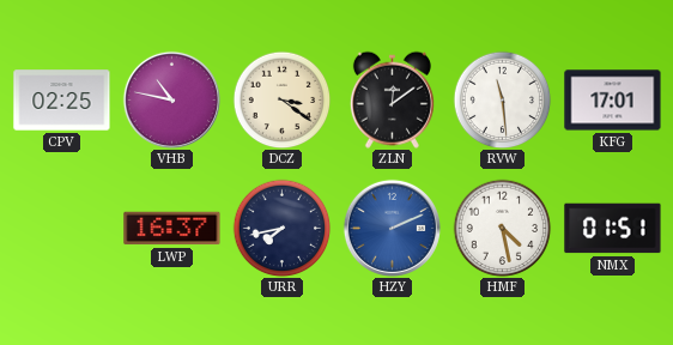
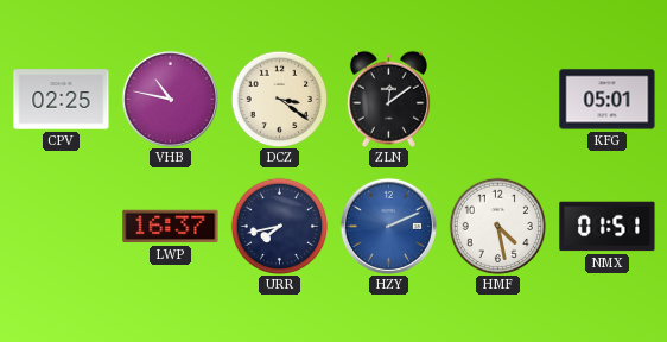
RVW: 11:29 -> none (502, 99)
KFG: 17:01 -> 05:01 (608, 100)
